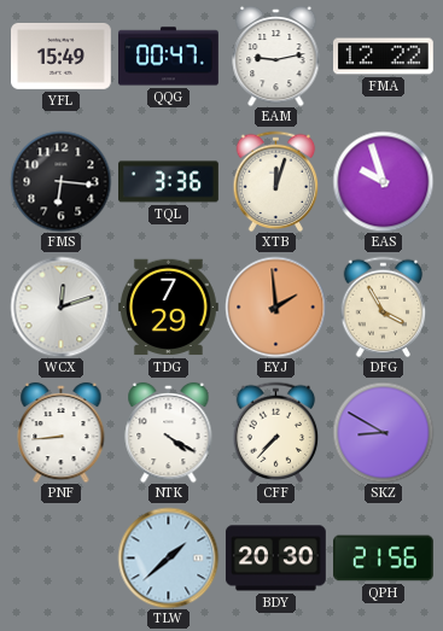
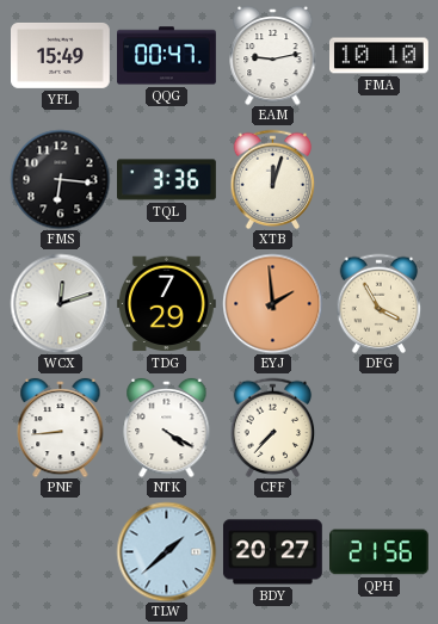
FMA: 12:22 -> 10:10 (380, 56)
EAS: 9:57 -> none (383, 181)
SKZ: 8:50 -> none (383, 432)
BDY: 20:30 -> 20:27 (272, 552)
